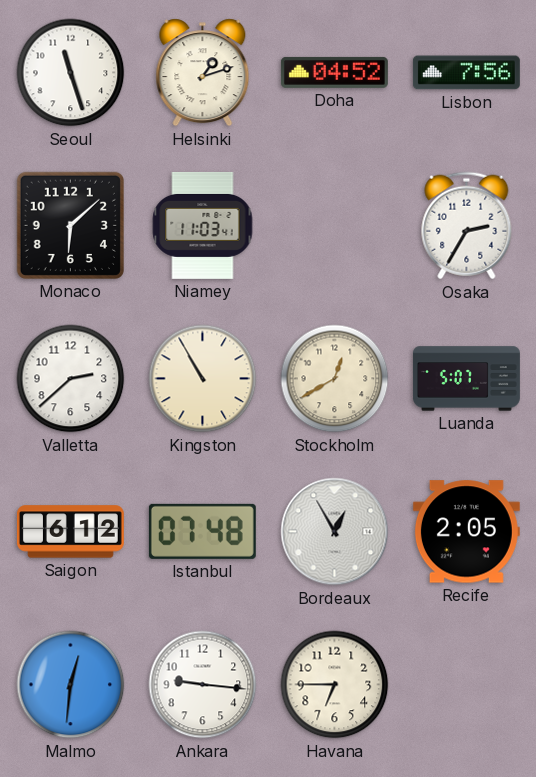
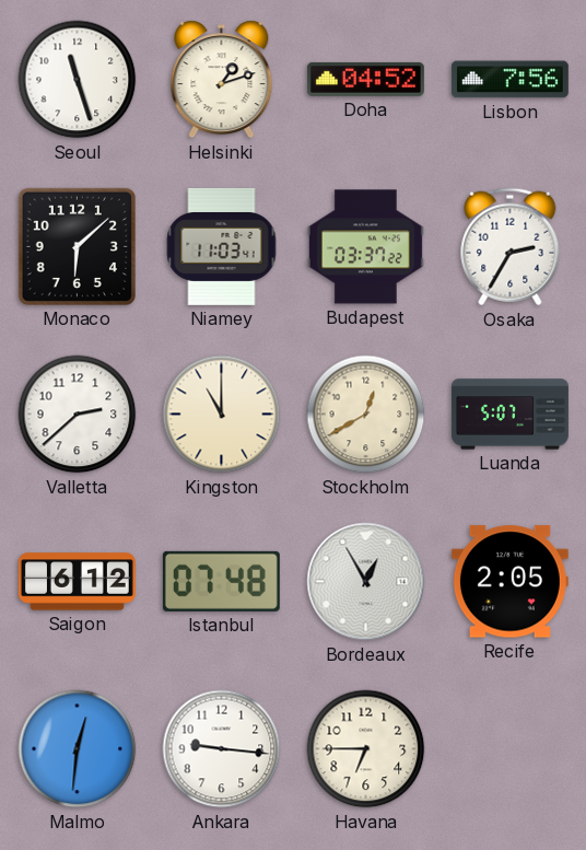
Budapest: none -> 03:37 (365, 247)
Kingston: 10:55 -> 11:00 (222, 415)
